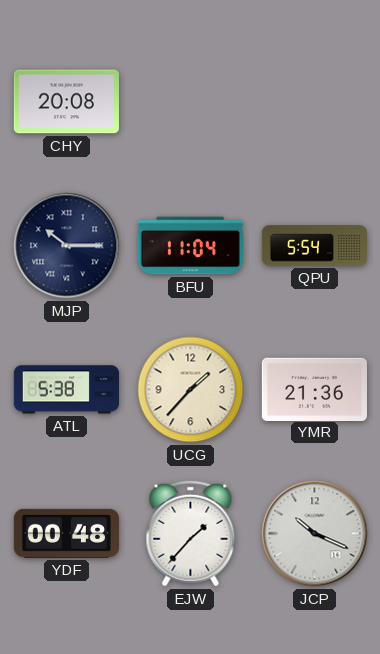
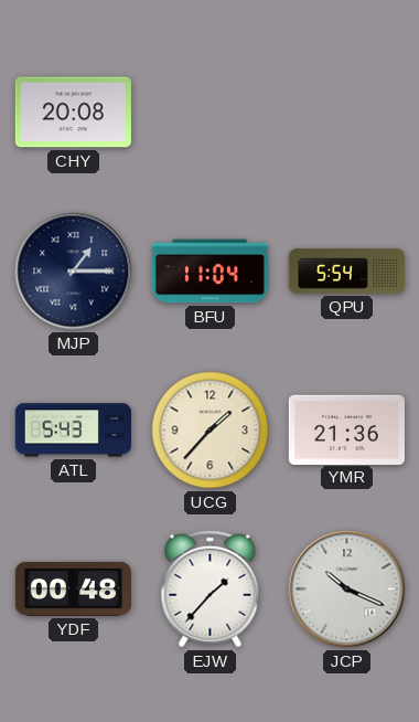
MJP: 10:15 -> 1:15 (74, 272)
ATL: 5:38 -> 5:43 (73, 431)
